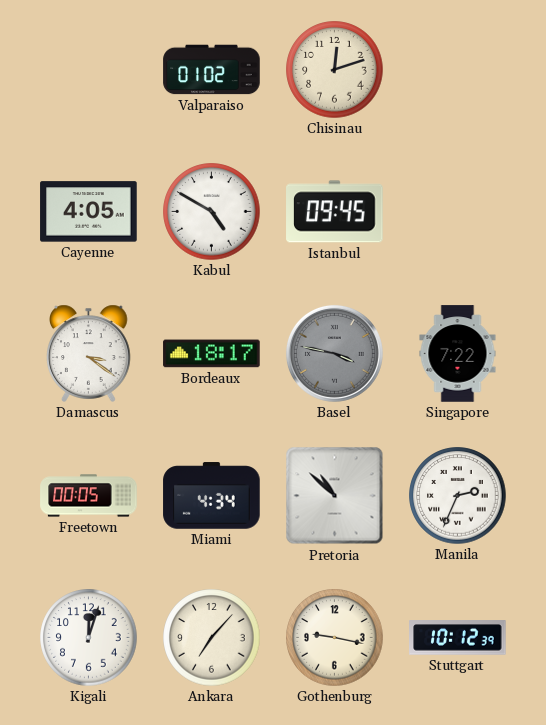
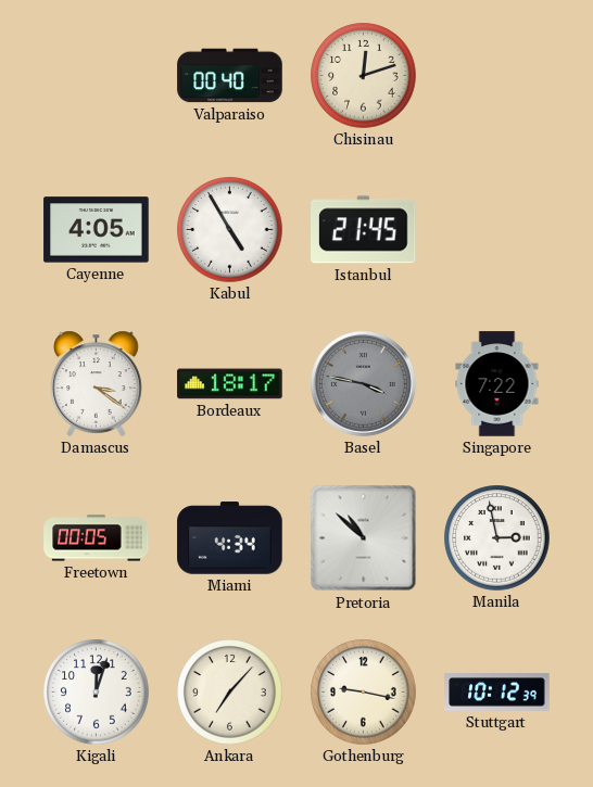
Valparaiso: 01:02 -> 00:40 (230, 76)
Kabul: 4:50 -> 4:55 (230, 230)
Istanbul: 09:45 -> 21:45 (364, 230)
Manila: 2:34 -> 2:58 (497, 538)
